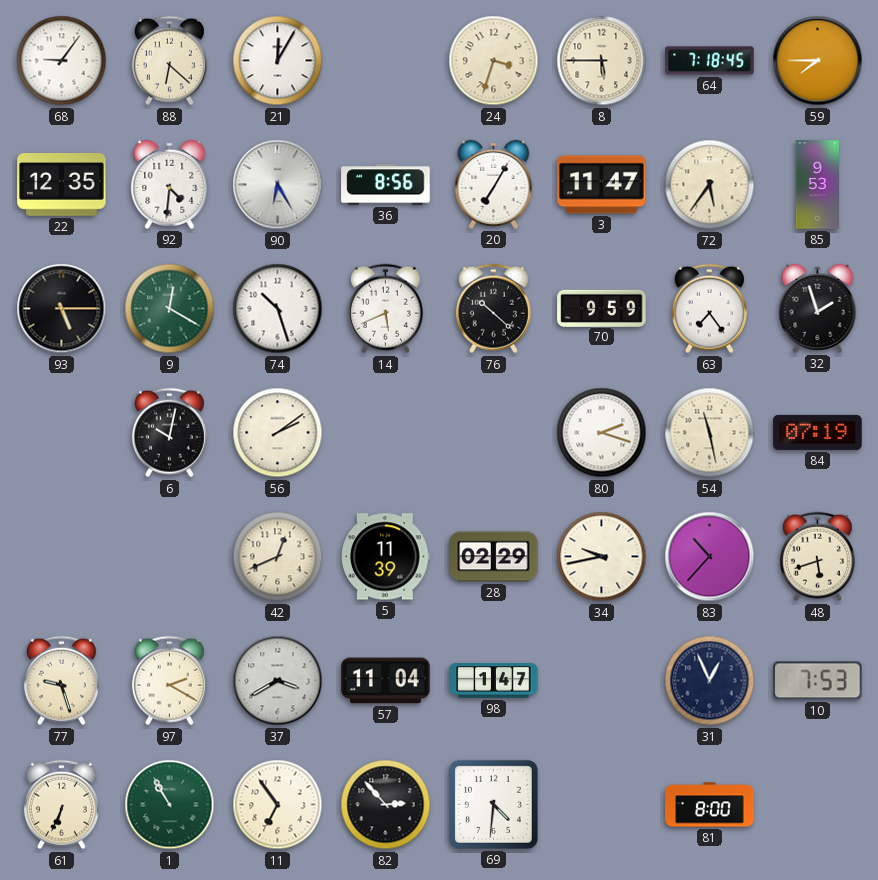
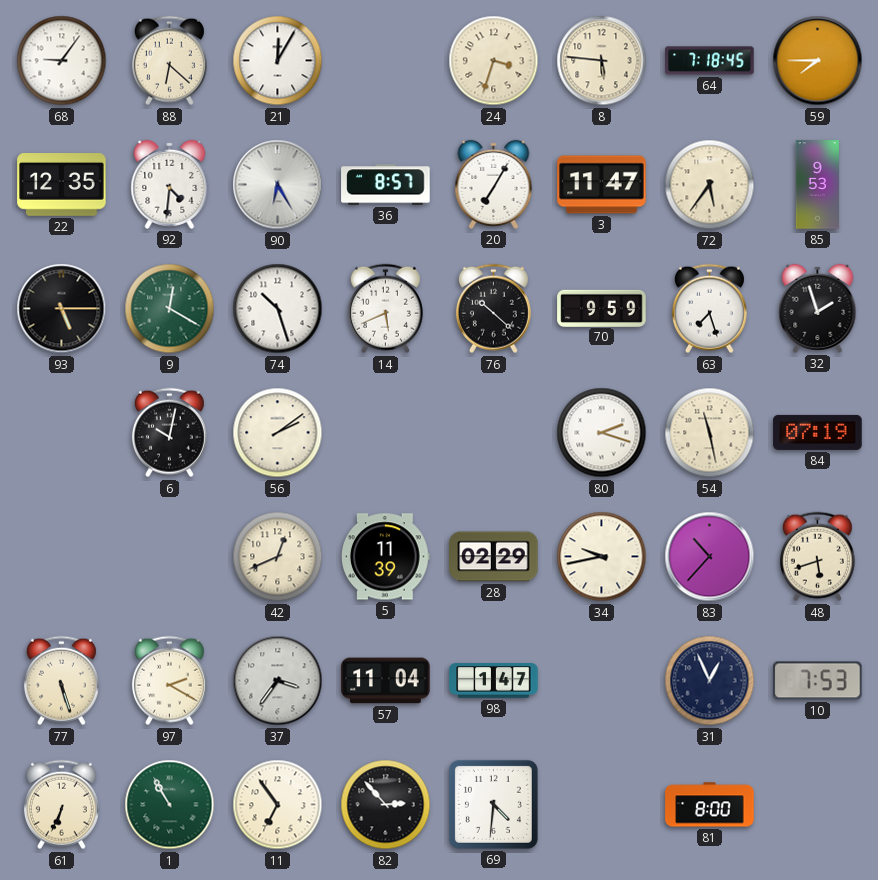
8: 5:45 -> 5:46 (602, 61)
36: 8:56 -> 8:57 (386, 185)
63: 7:24 -> 7:27 (709, 309)
77: 9:27 -> 5:27 (61, 681)
37: 3:40 -> 3:36 (278, 681)
